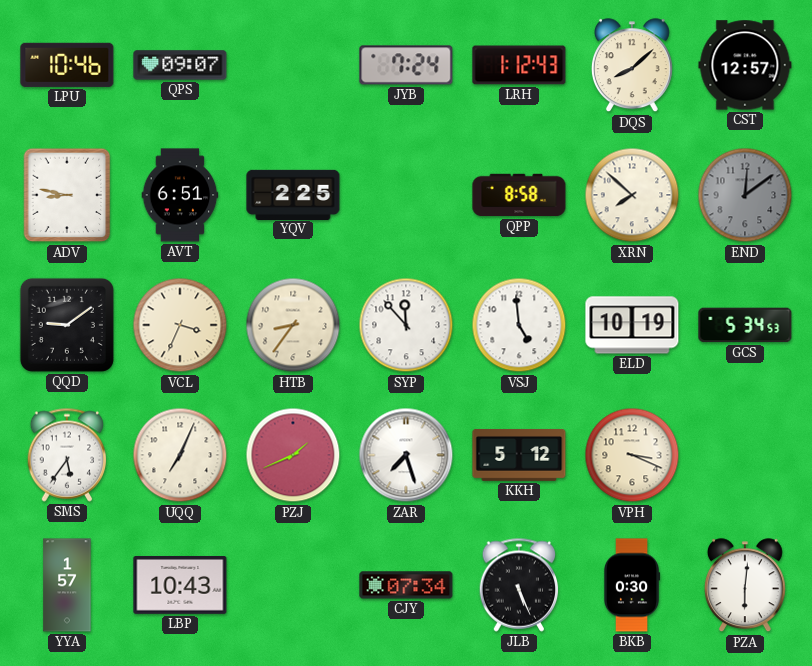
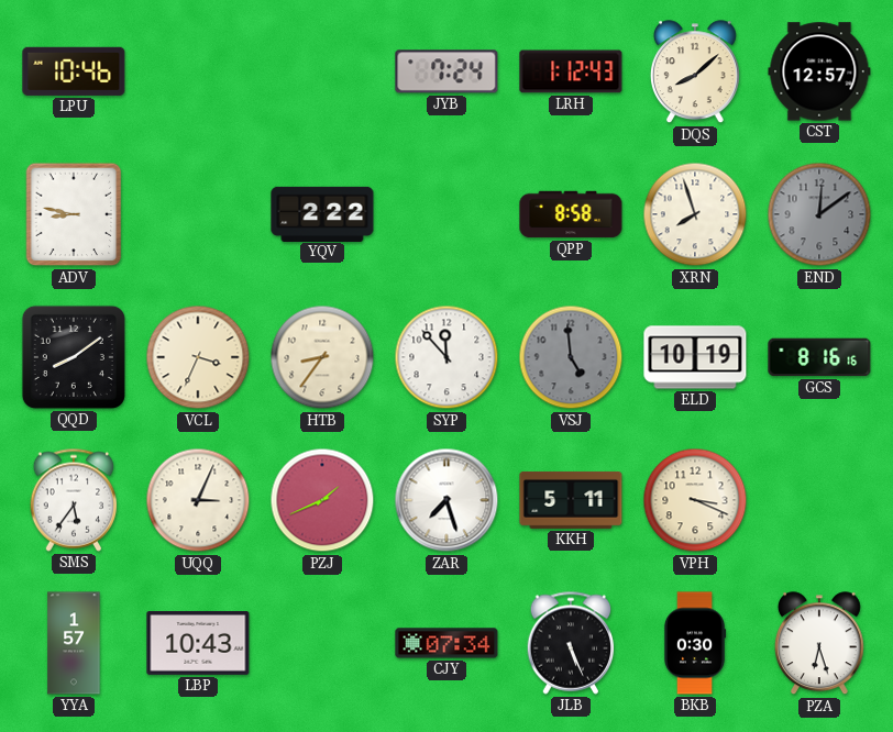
QPS: 09:07 -> none (180, 65)
AVT: 6:51 -> none (180, 195)
YQV: 2:25 -> 2:22 (322, 213)
XRN: 7:52 -> 7:57 (695, 214)
QQD: 9:09 -> 8:09 (74, 357)
VSJ dial: white -> grey (571, 357)
GCS: 5:34 -> 8:16 (819, 357)
UQQ: 7:04 -> 3:04 (198, 500)
KKH: 5:12 -> 5:11 (571, 500)
PZA: 6:01 -> 6:27 (819, 644)
